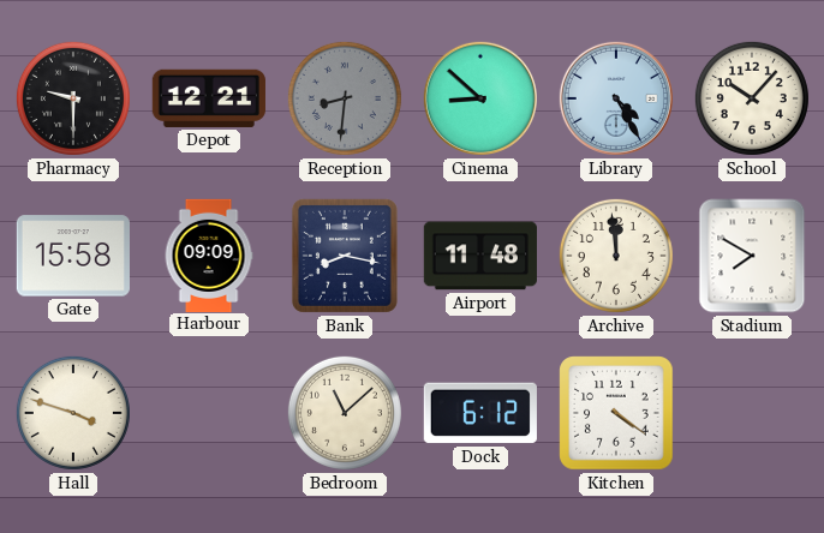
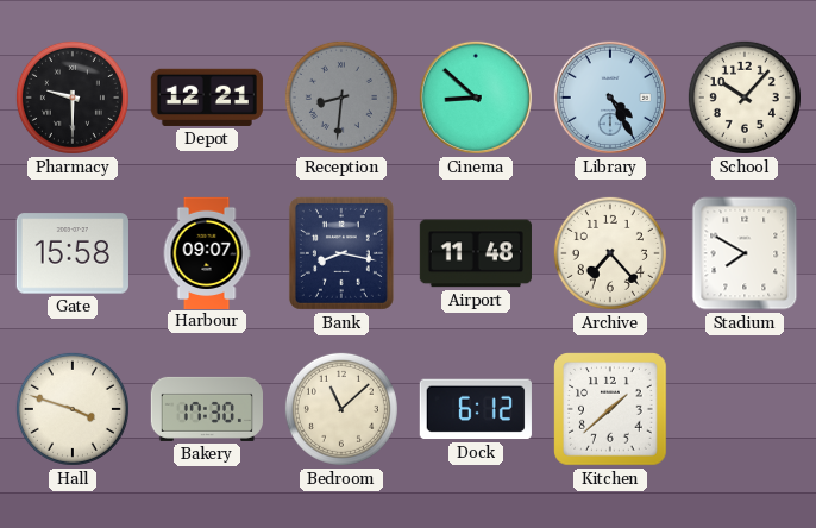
Harbour: 09:09 -> 09:07 (207, 252)
Archive: 11:59 -> 7:23 (610, 253)
Bakery: none -> 17:30 (206, 409)
Kitchen: 4:21 -> 1:38 (610, 409)
